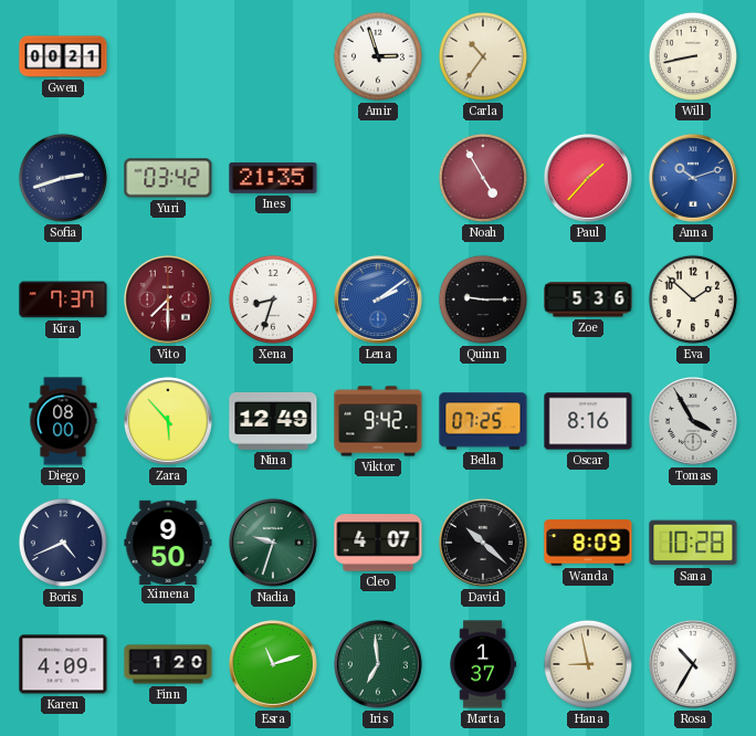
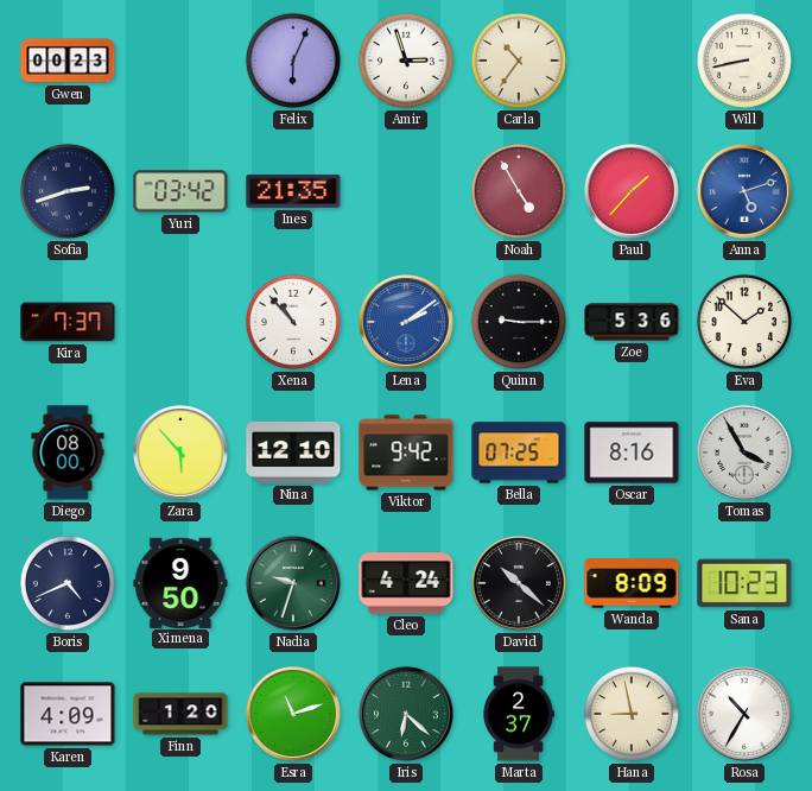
Gwen: 00:21 -> 00:23 (68, 61)
Felix: none -> 6:04 (293, 61)
Anna: 10:12 -> 5:12 (744, 191)
Vito: 7:30 -> none (168, 299)
Xena: 8:33 -> 10:53 (293, 322)
Nina: 12:49 -> 12:10 (293, 453)
Cleo: 4:07 -> 4:24 (406, 583)
Sana: 10:28 -> 10:23 (744, 583)
Iris: 6:59 -> 6:22 (406, 714)
Marta: 1:37 -> 2:37 (519, 714)
